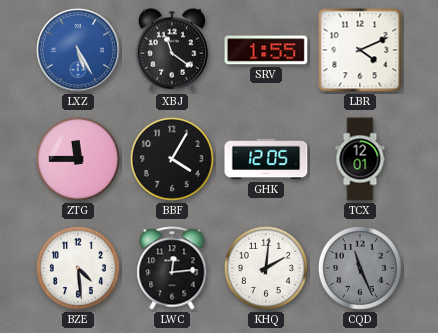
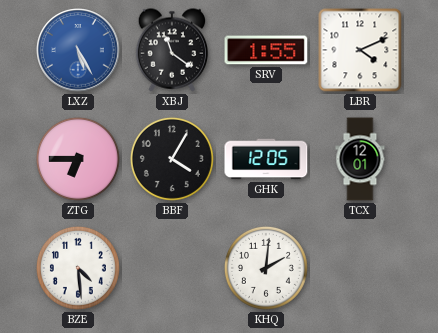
ZTG: 11:45 -> 6:45 (78, 159)
LWC: 12:14 -> none (172, 268)
CQD: 11:26 -> none (360, 268)
